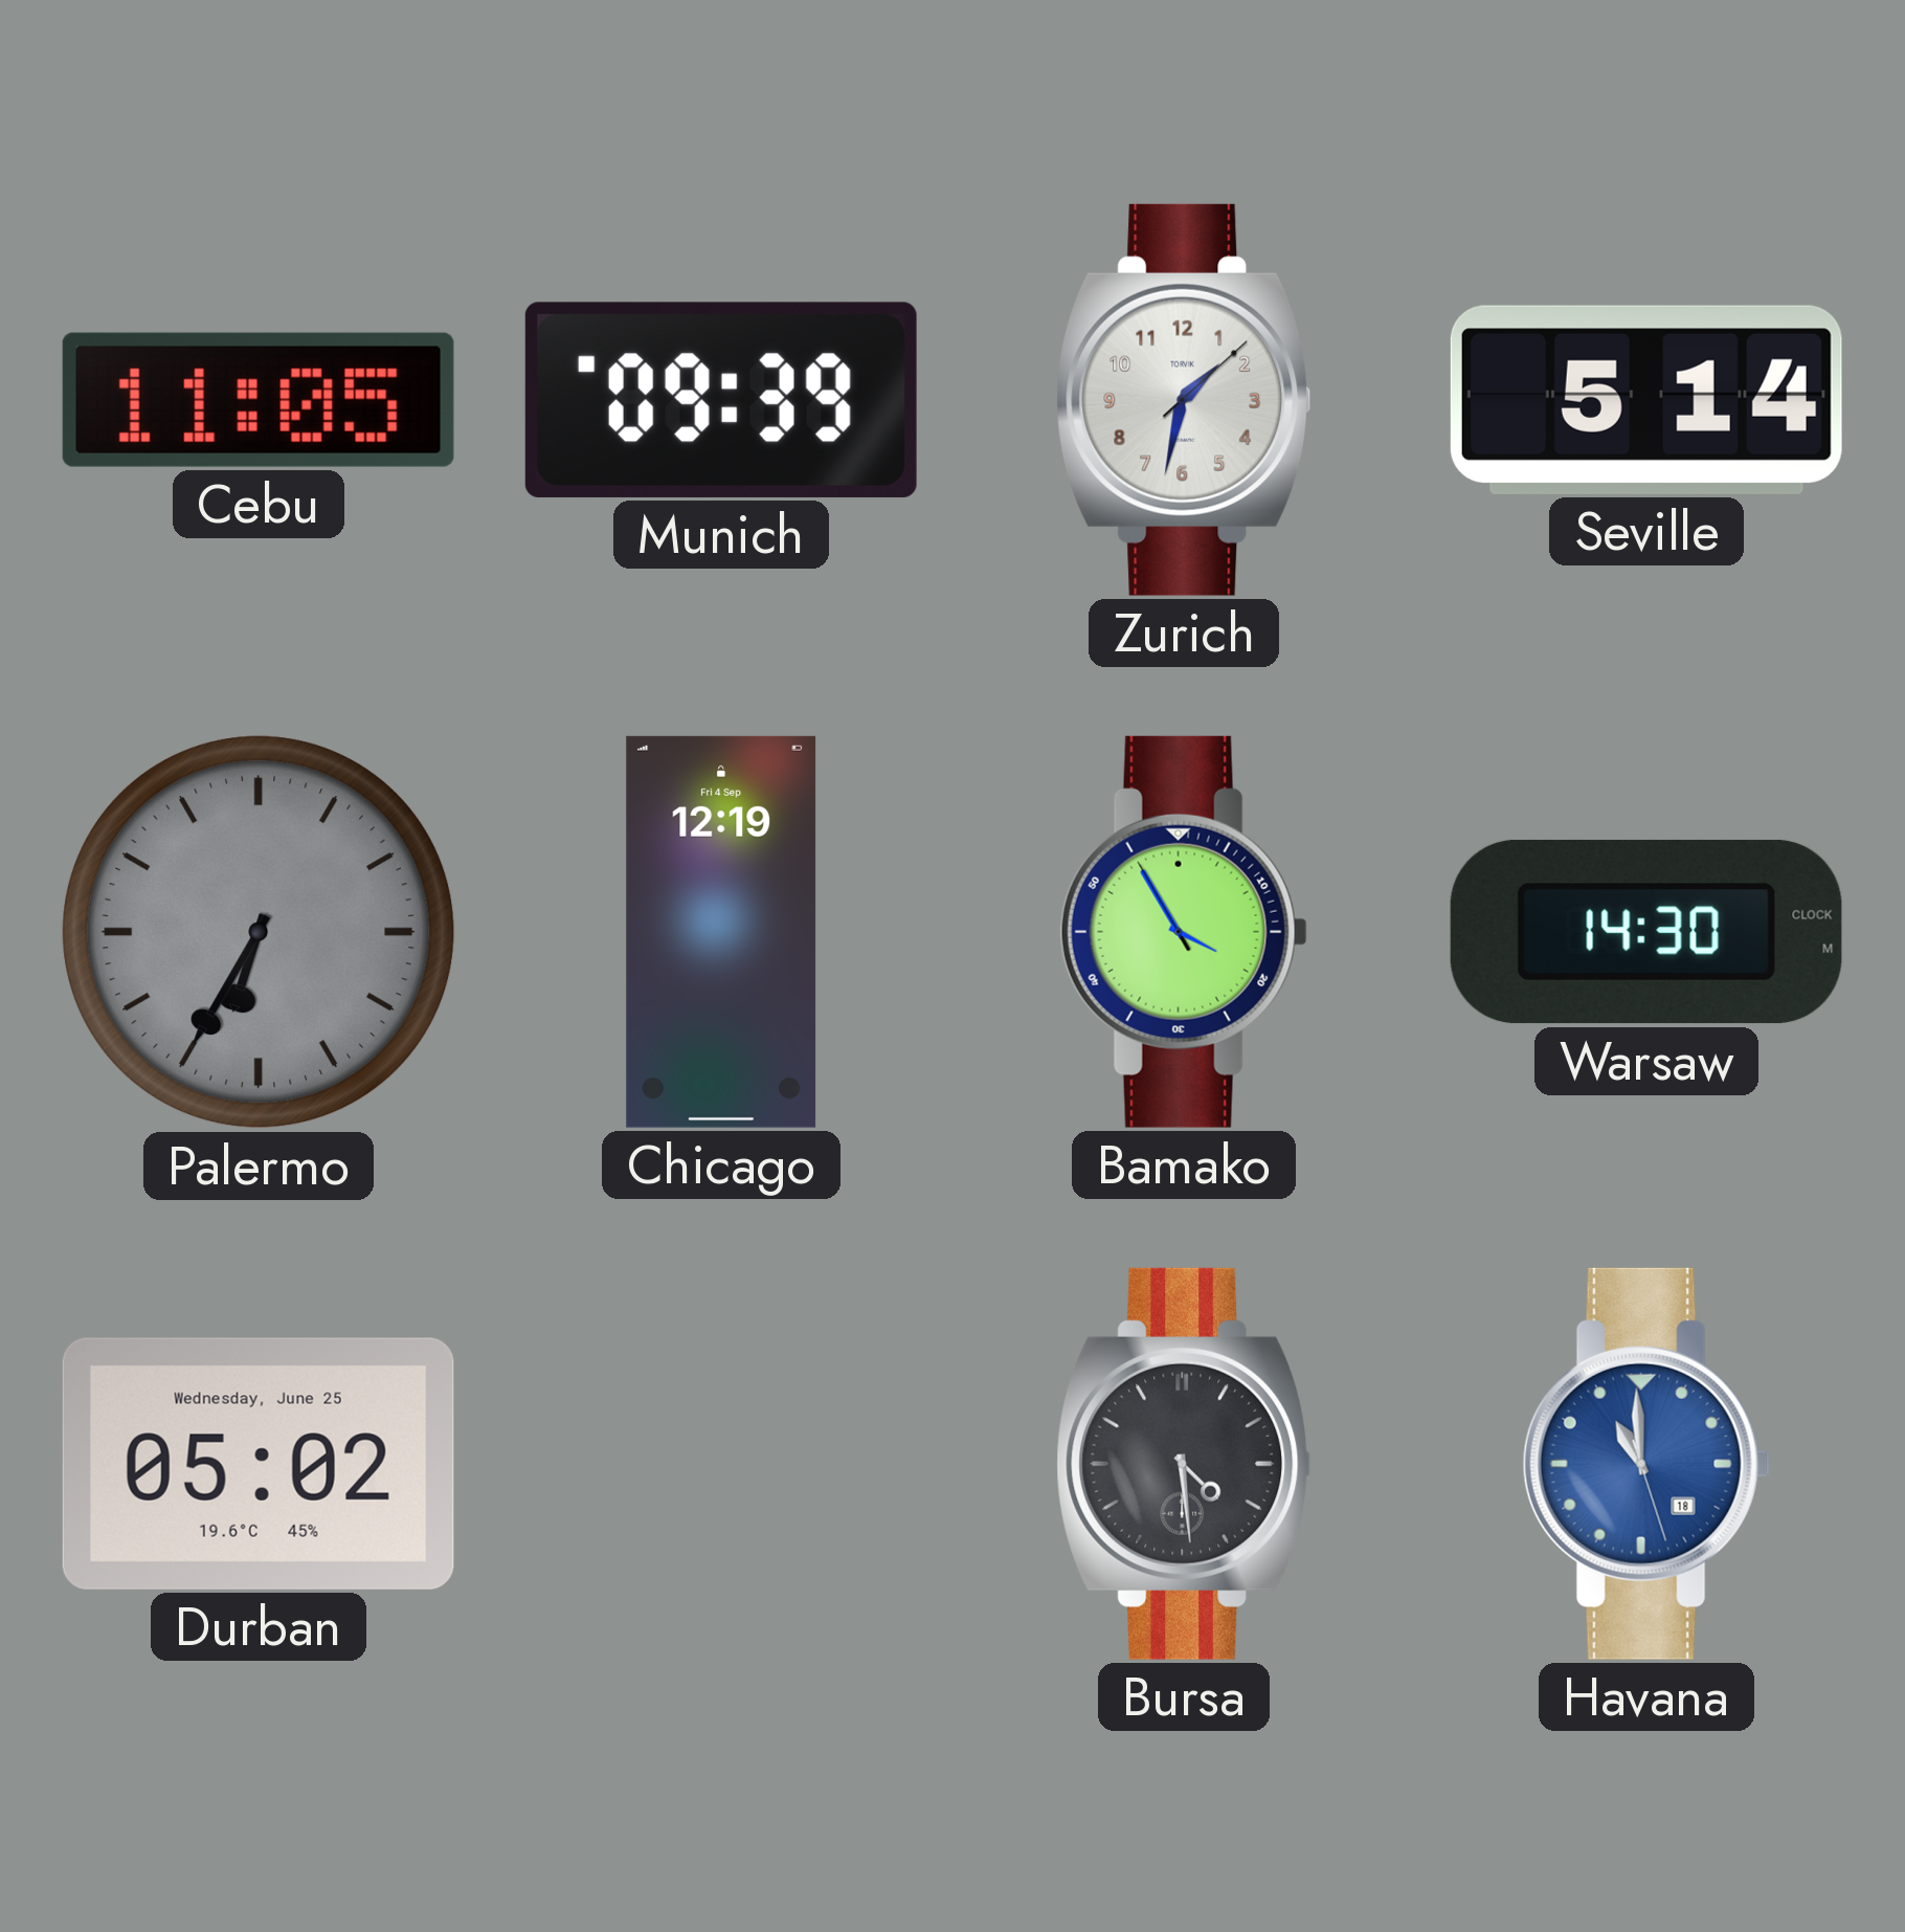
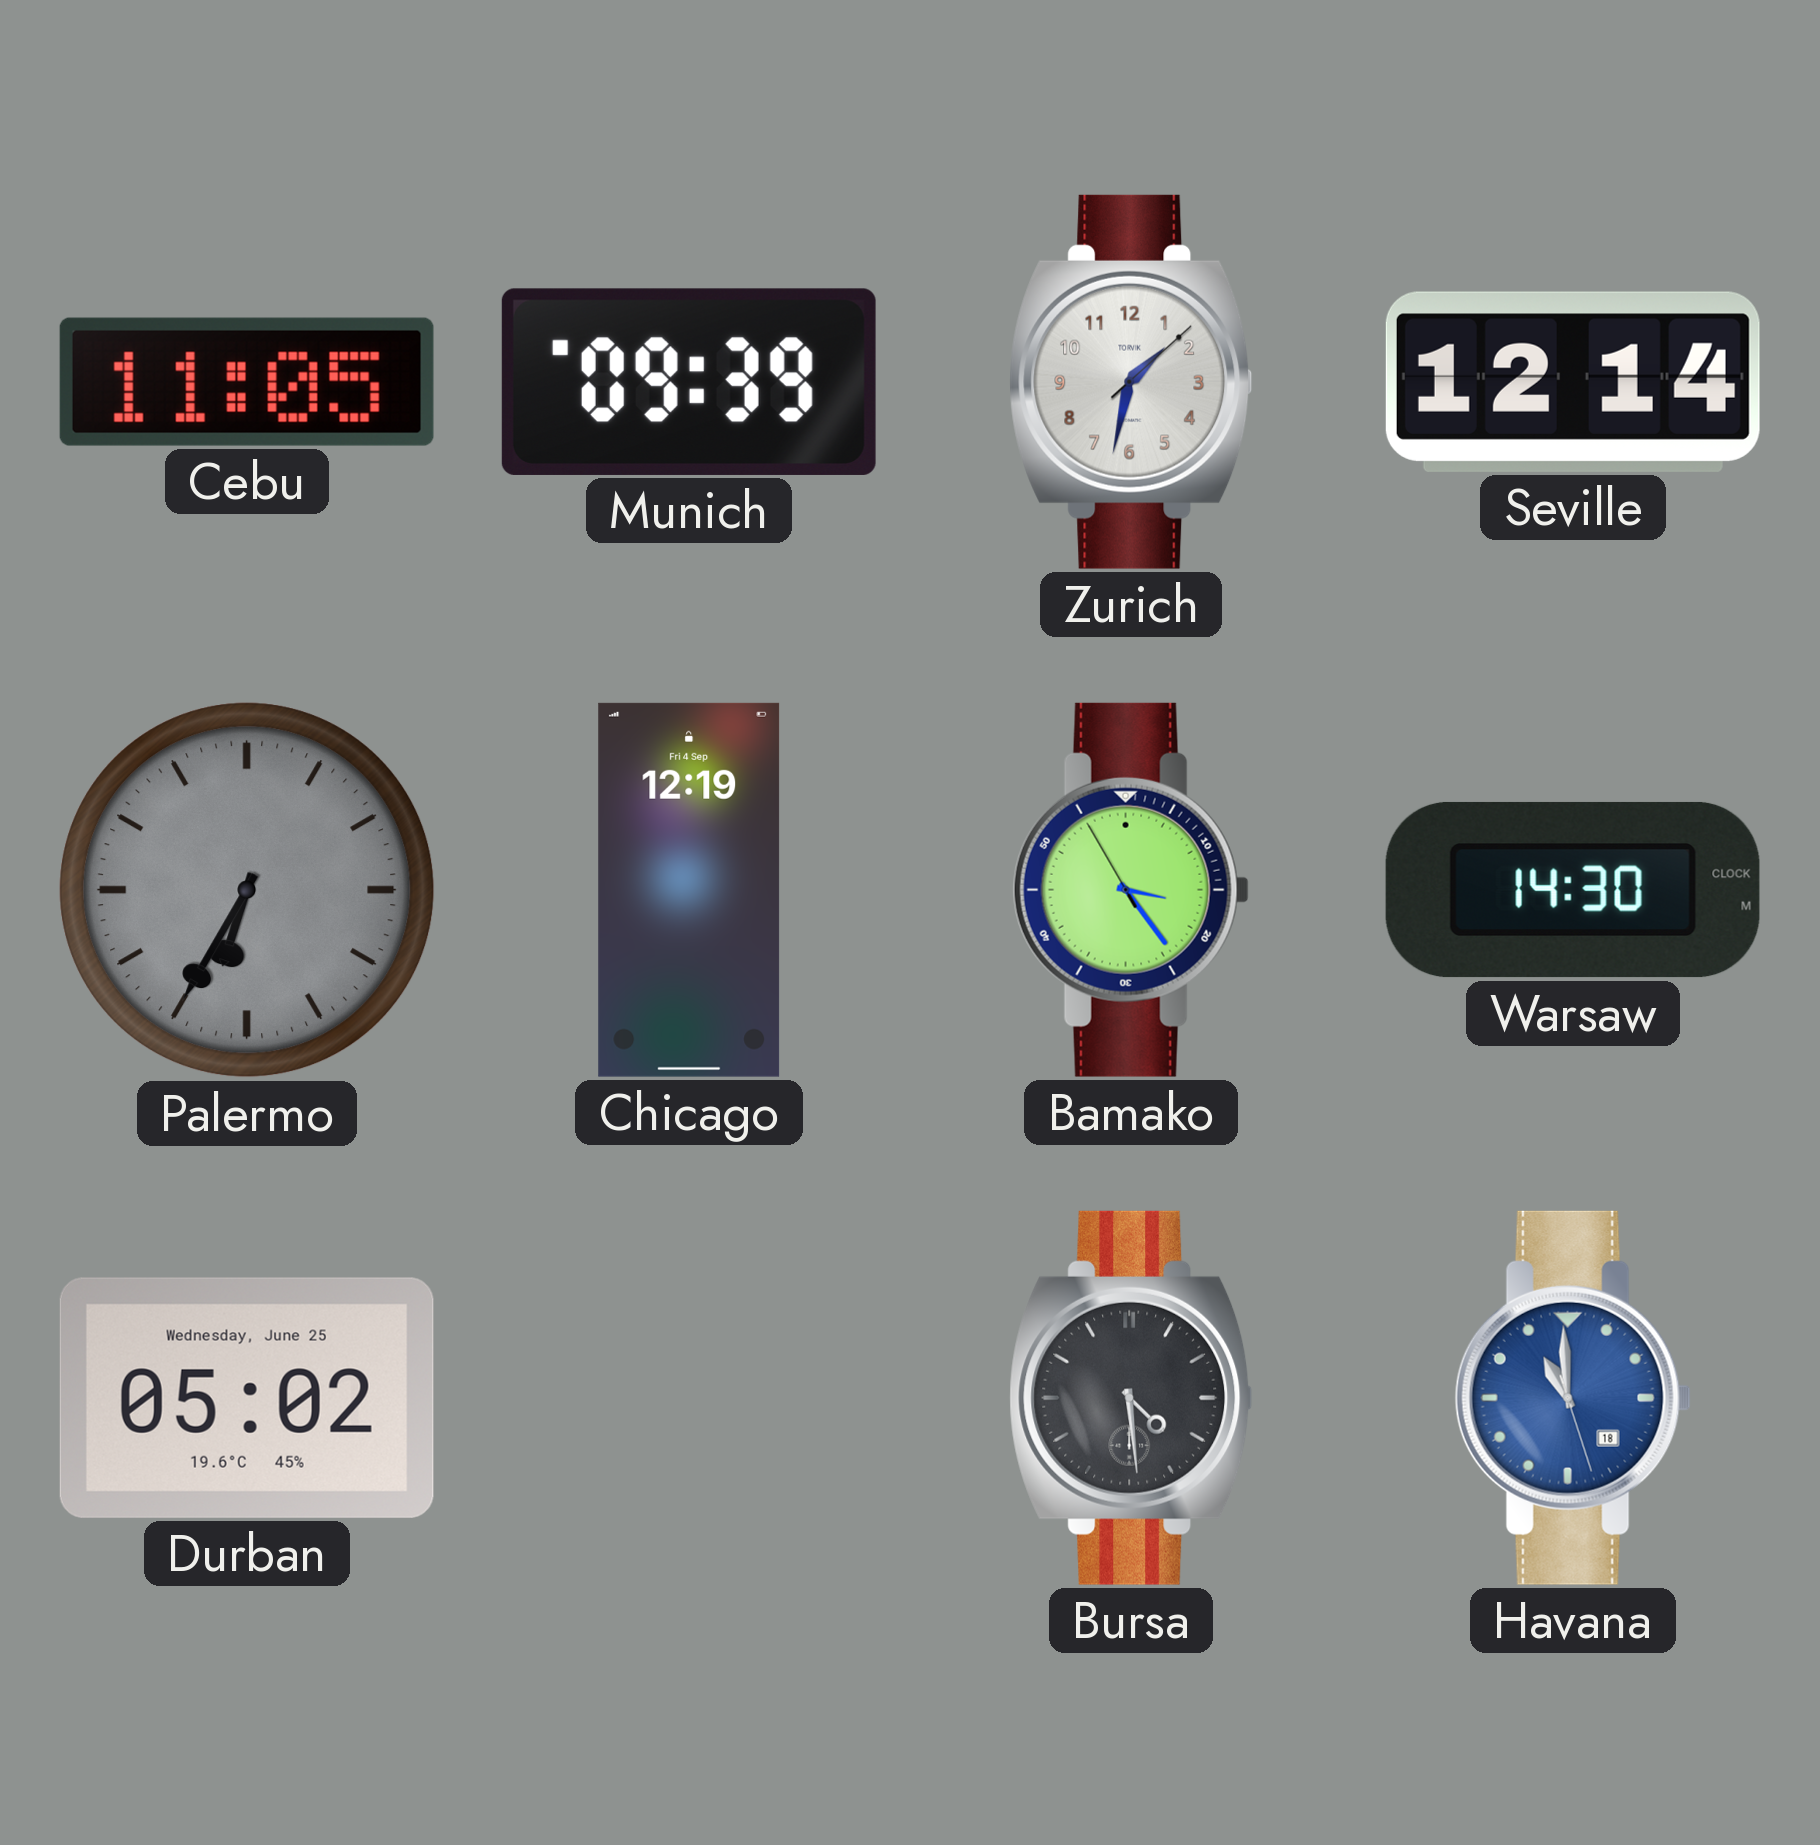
Seville: 5:14 -> 12:14 (1573, 382)
Bamako: 3:54 -> 3:23 (1131, 890)
